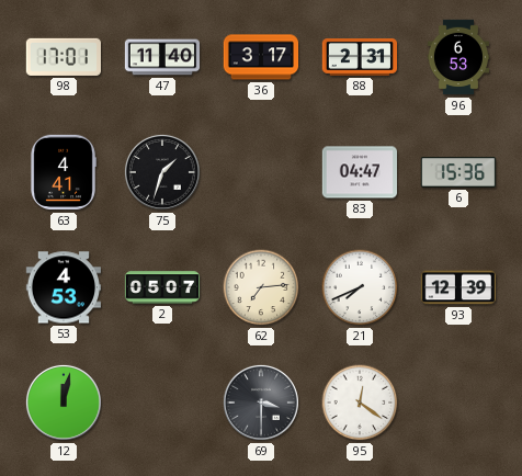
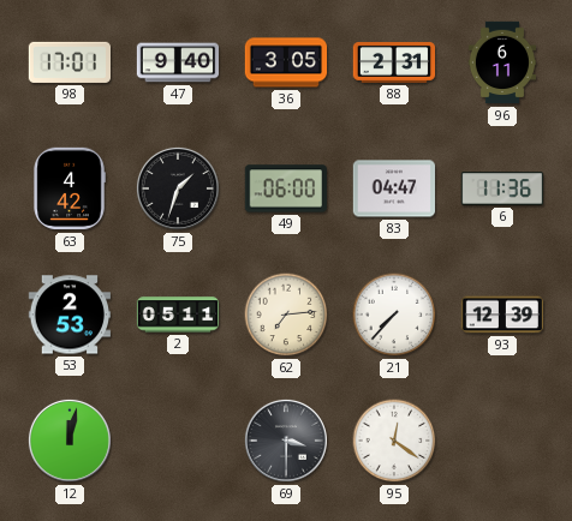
47: 11:40 -> 9:40 (178, 62)
36: 3:17 -> 3:05 (286, 62)
96: 6:53 -> 6:11 (501, 62)
63: 4:41 -> 4:42 (70, 188)
49: none -> 06:00 (286, 188)
6: 15:36 -> 11:36 (502, 188)
53: 4:53 -> 2:53 (68, 315)
2: 05:07 -> 05:11 (178, 315)
21: 7:41 -> 7:37 (394, 315)
